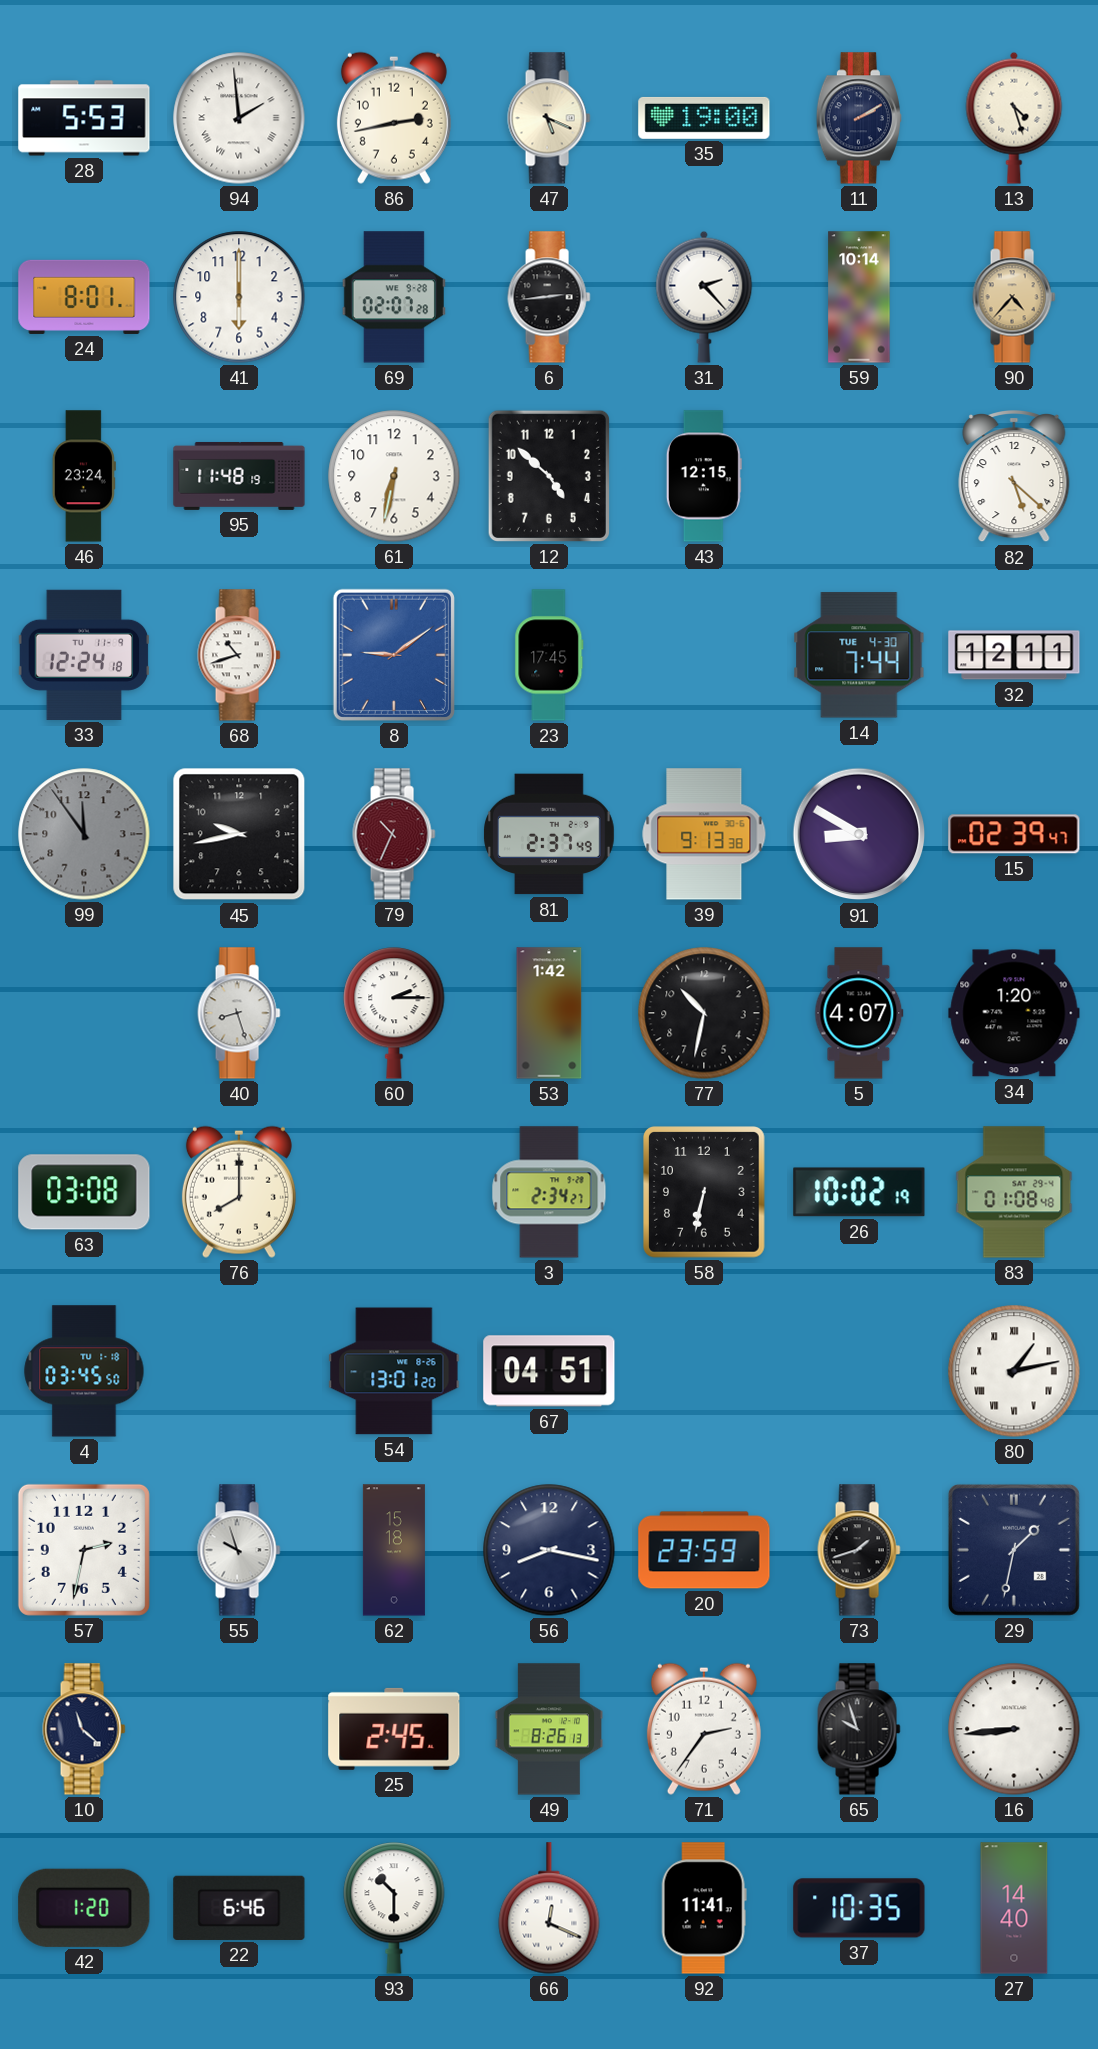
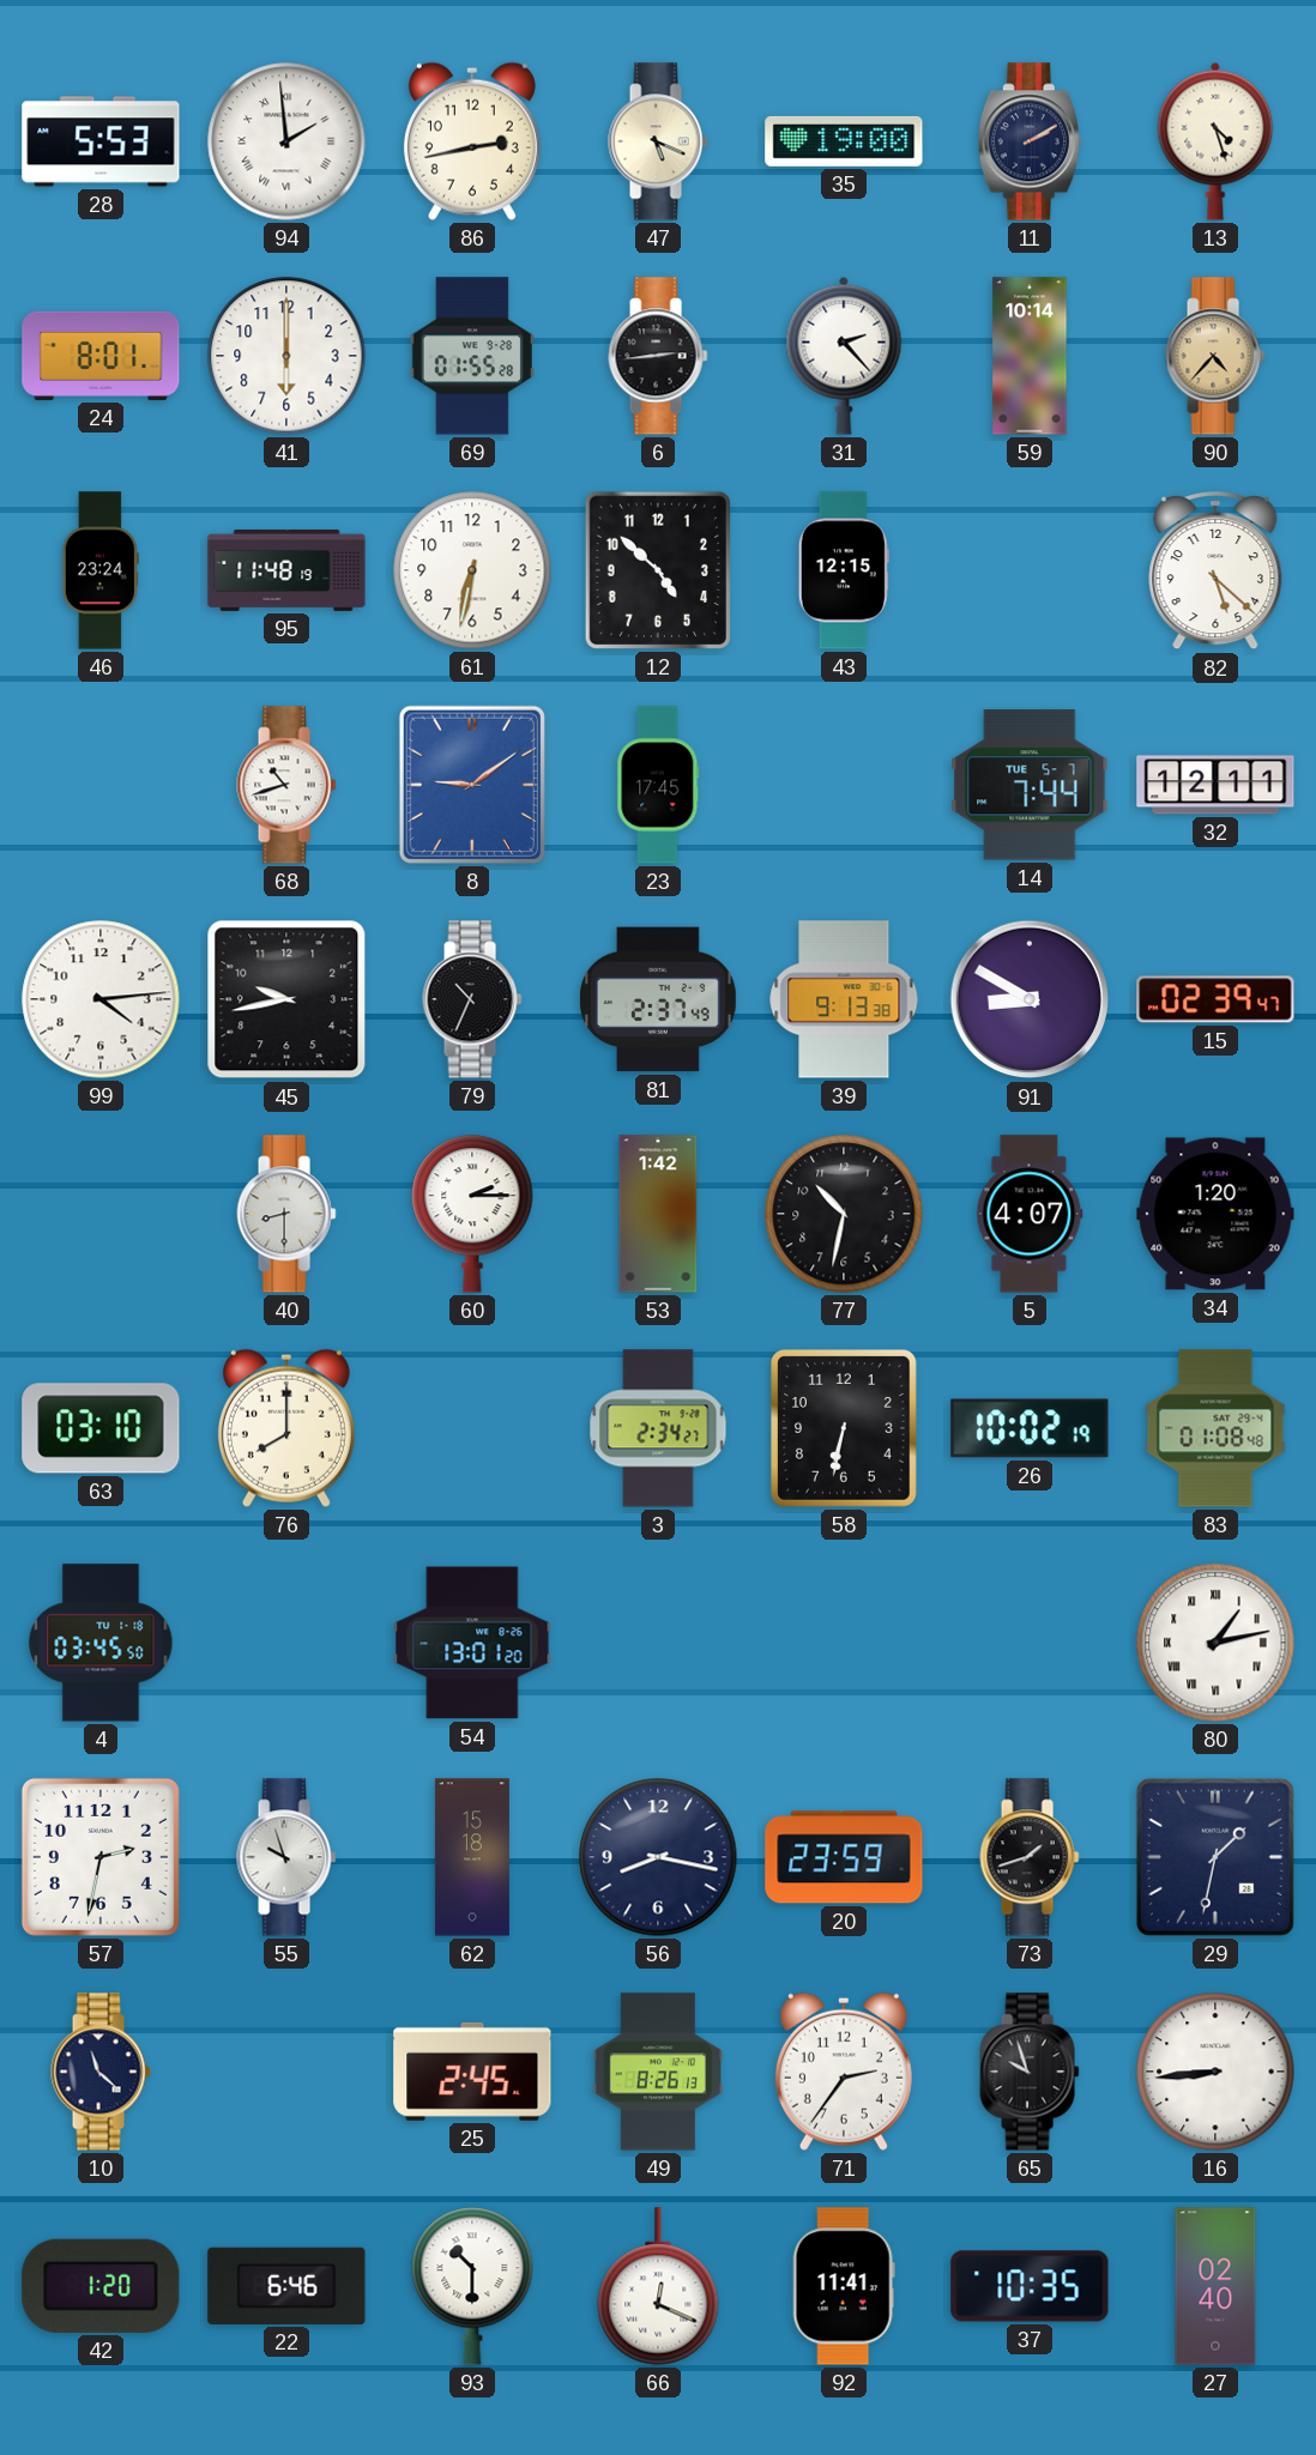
69: 02:07 -> 01:55 (472, 356)
33: 12:24 -> none (84, 655)
14 date: TUE 4-30 -> TUE 5-7 (1030, 785)
99: 11:54 -> 4:14 (101, 999)
99 dial: grey -> white (101, 999)
79 dial: burgundy -> black (472, 999)
40: 8:27 -> 8:30 (286, 1214)
63: 03:08 -> 03:10 (101, 1428)
67: 04:51 -> none (549, 1371)
27: 14:40 -> 02:40 (1215, 2286)
